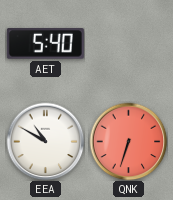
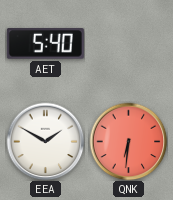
EEA: 10:50 -> 1:50 (45, 141)
QNK: 6:33 -> 6:31 (128, 141)
